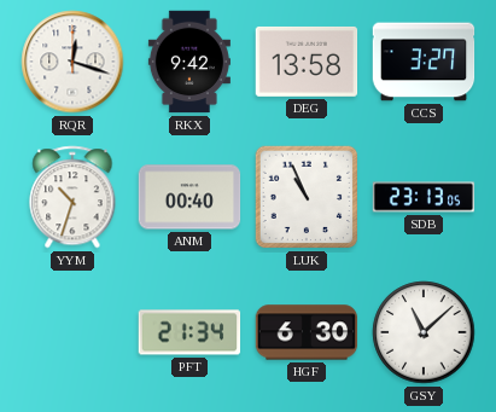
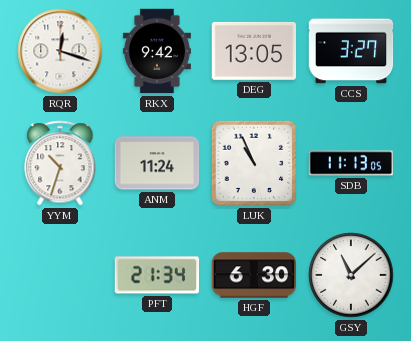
DEG: 13:58 -> 13:05 (254, 51)
ANM: 00:40 -> 11:24 (157, 163)
SDB: 23:13 -> 11:13 (351, 163)
